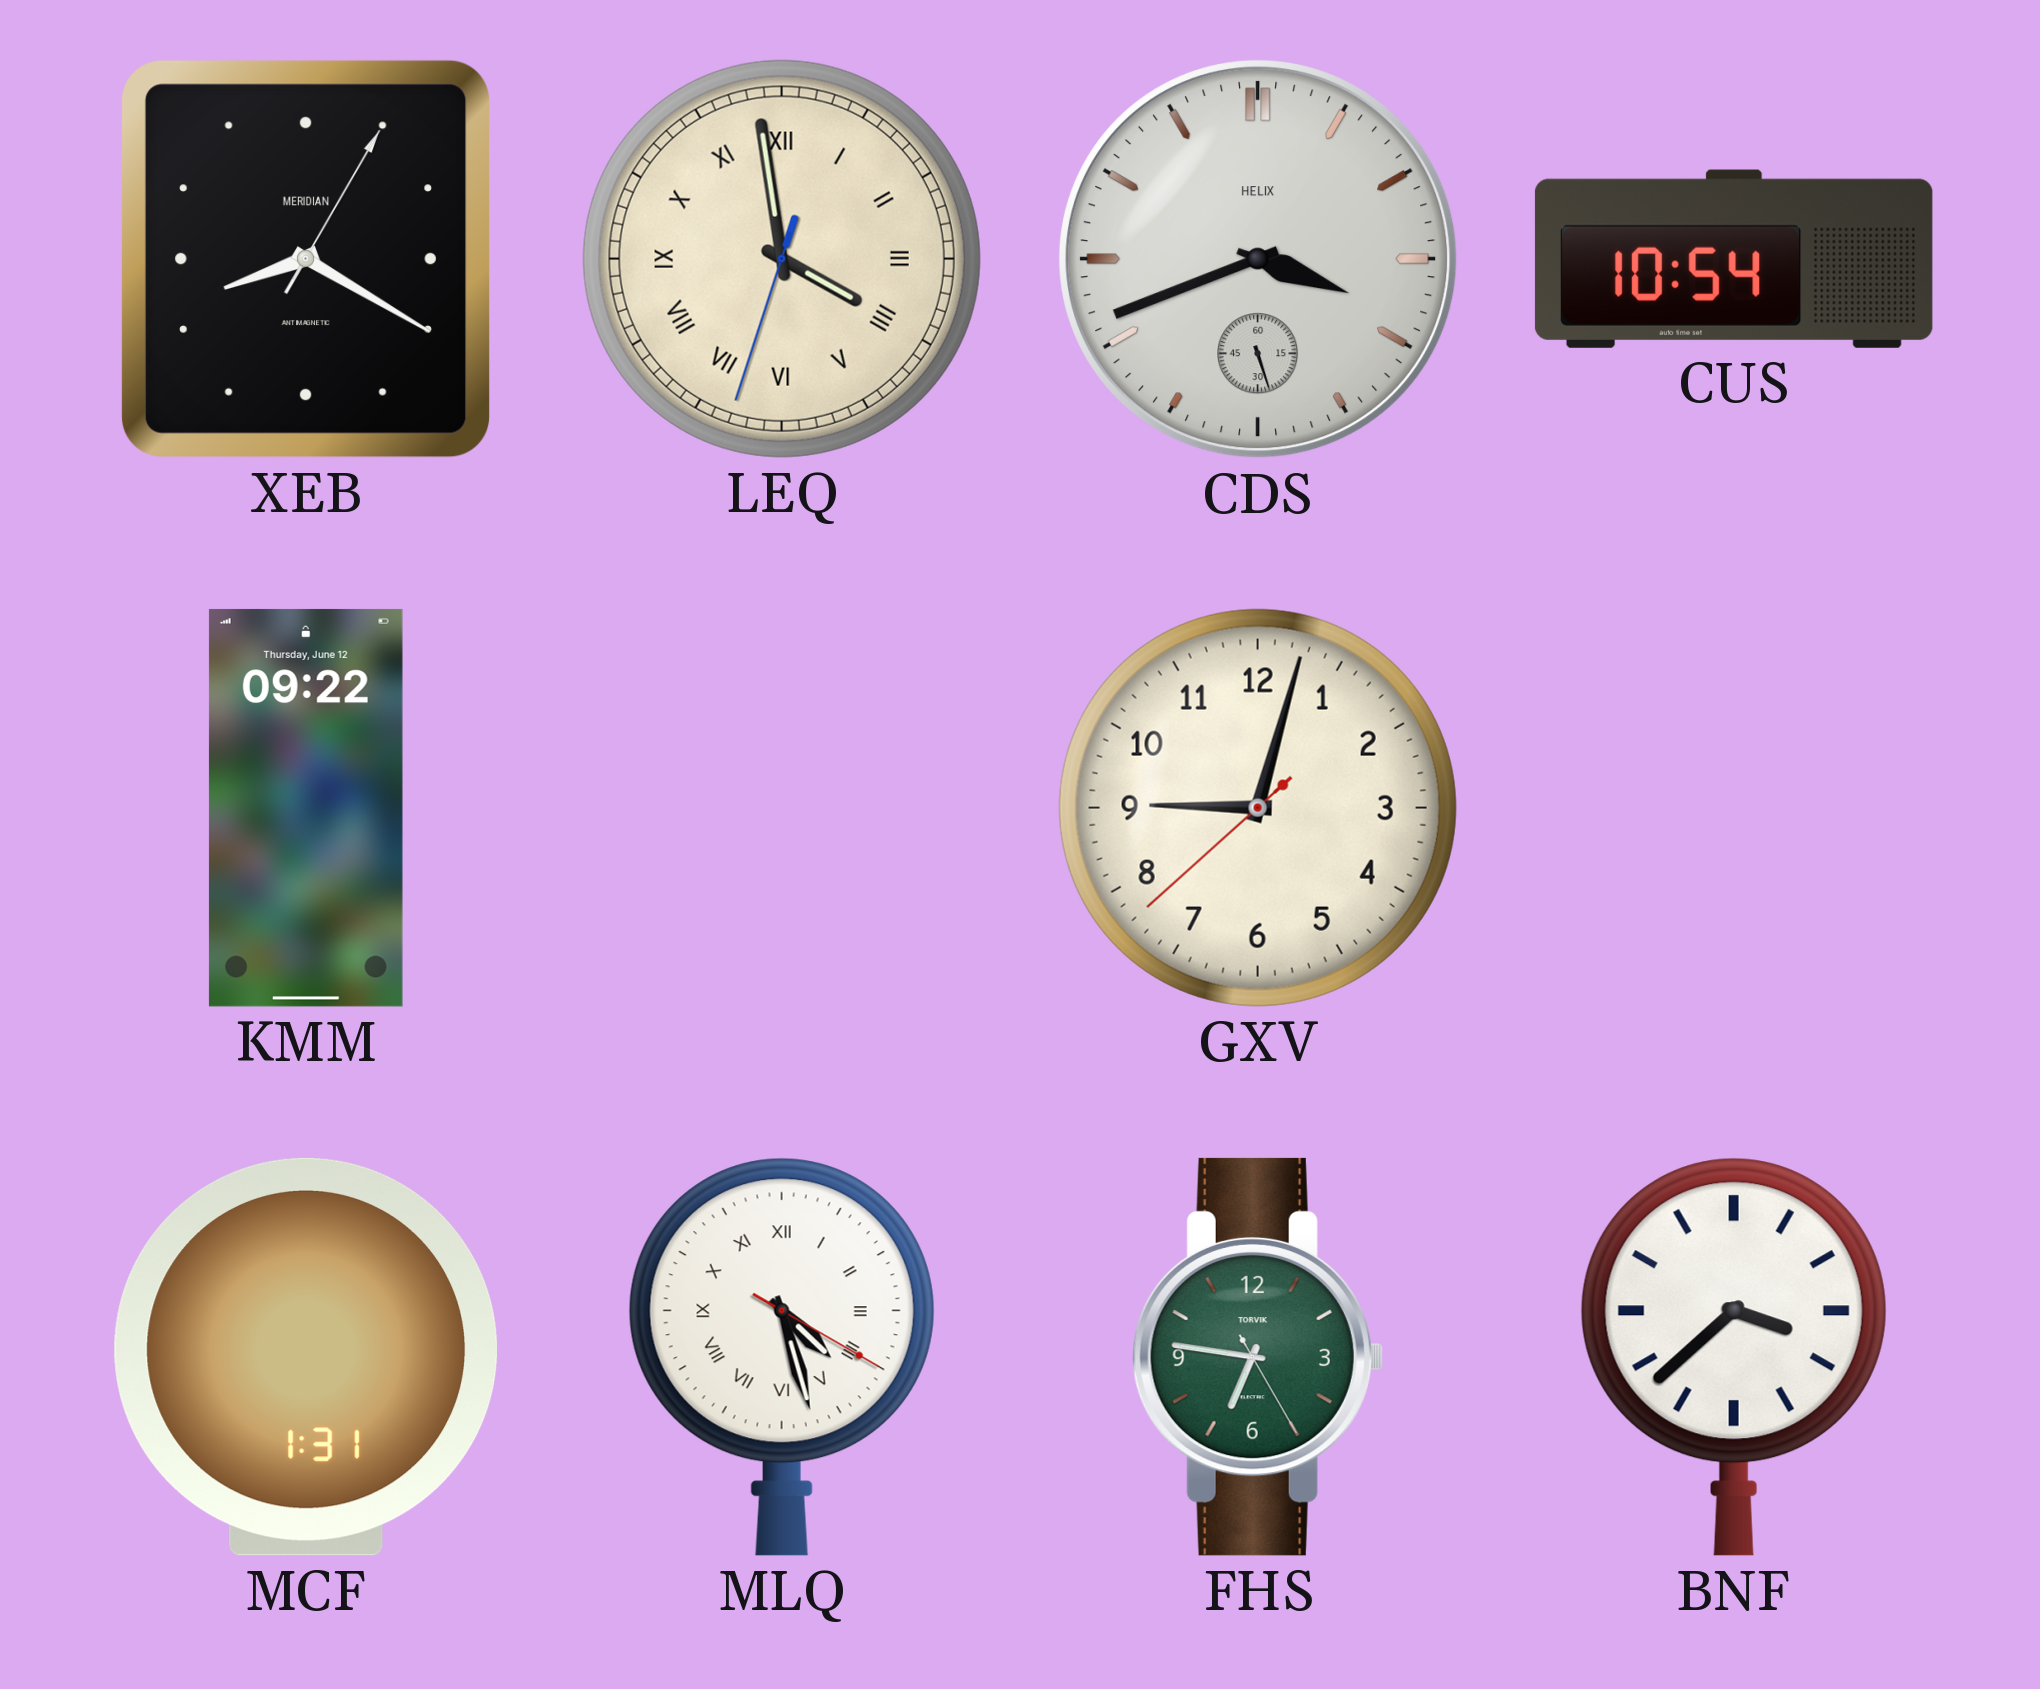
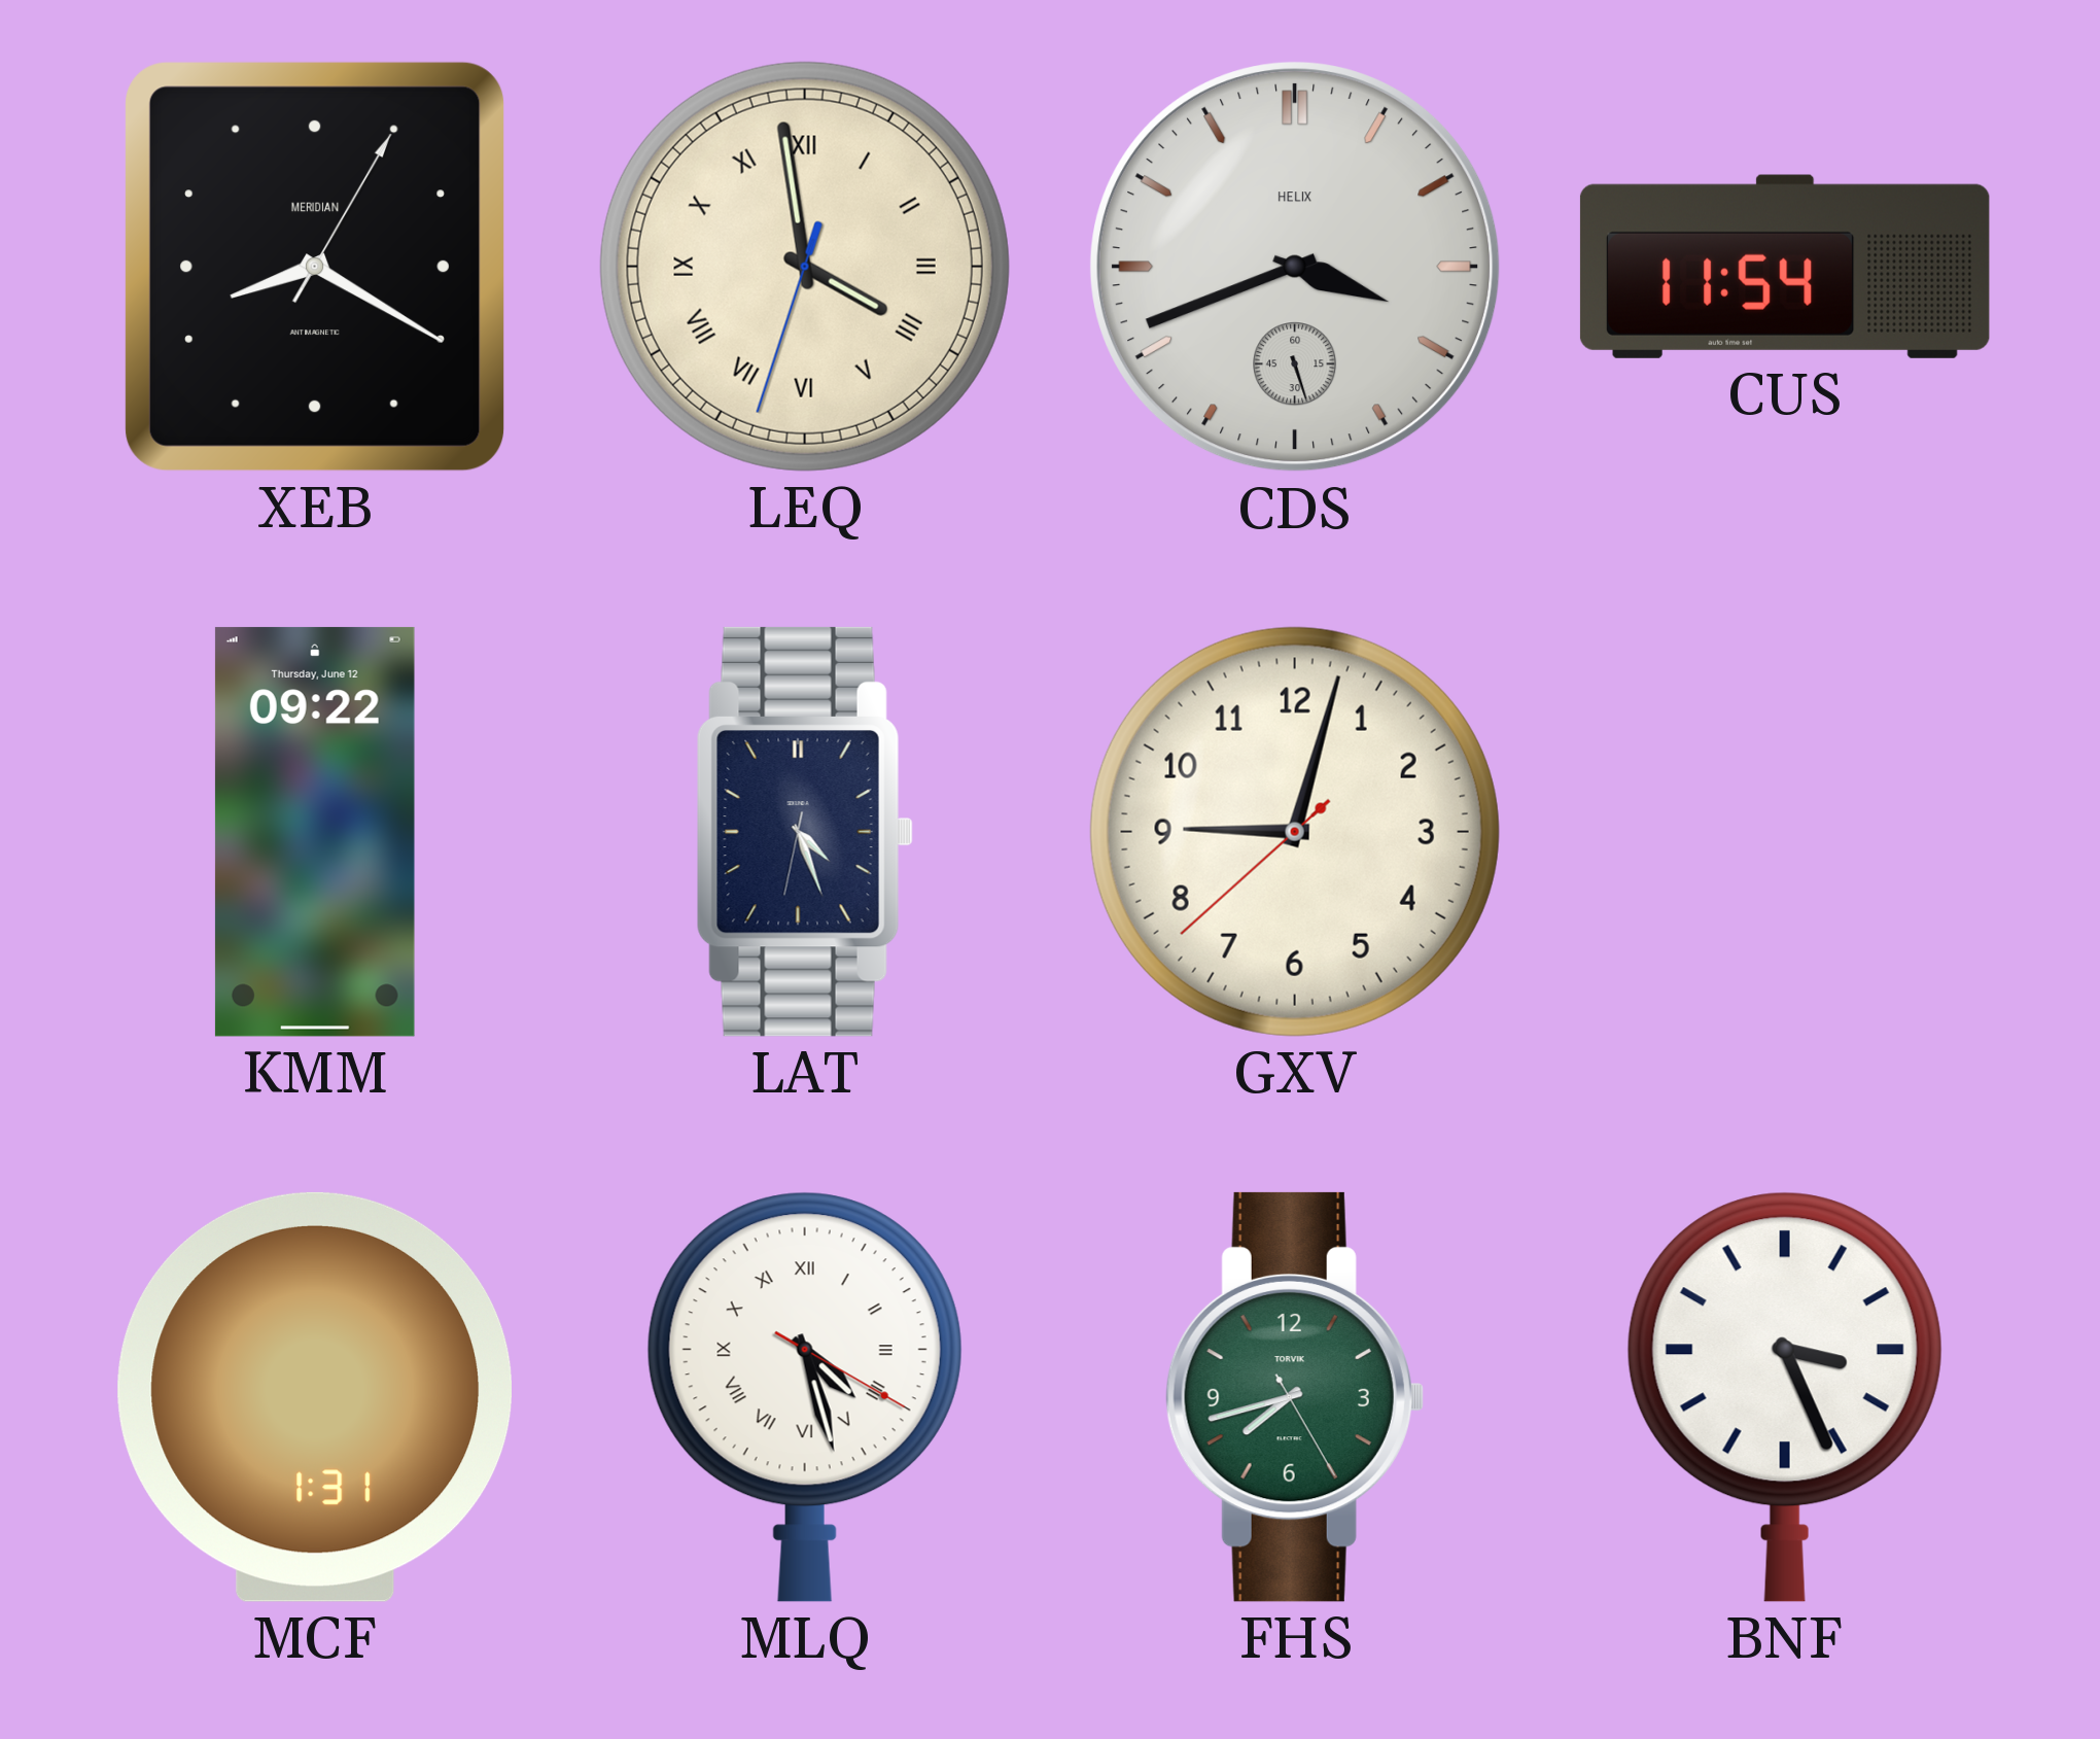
CUS: 10:54 -> 11:54 (1785, 267)
LAT: none -> 4:26 (805, 832)
FHS: 6:46 -> 7:42 (1295, 1397)
BNF: 3:38 -> 3:26 (1785, 1397)
